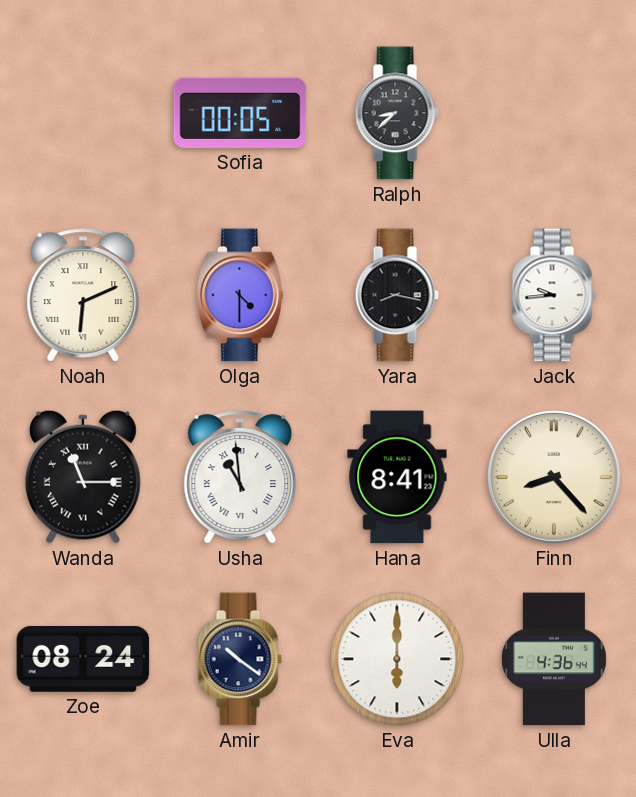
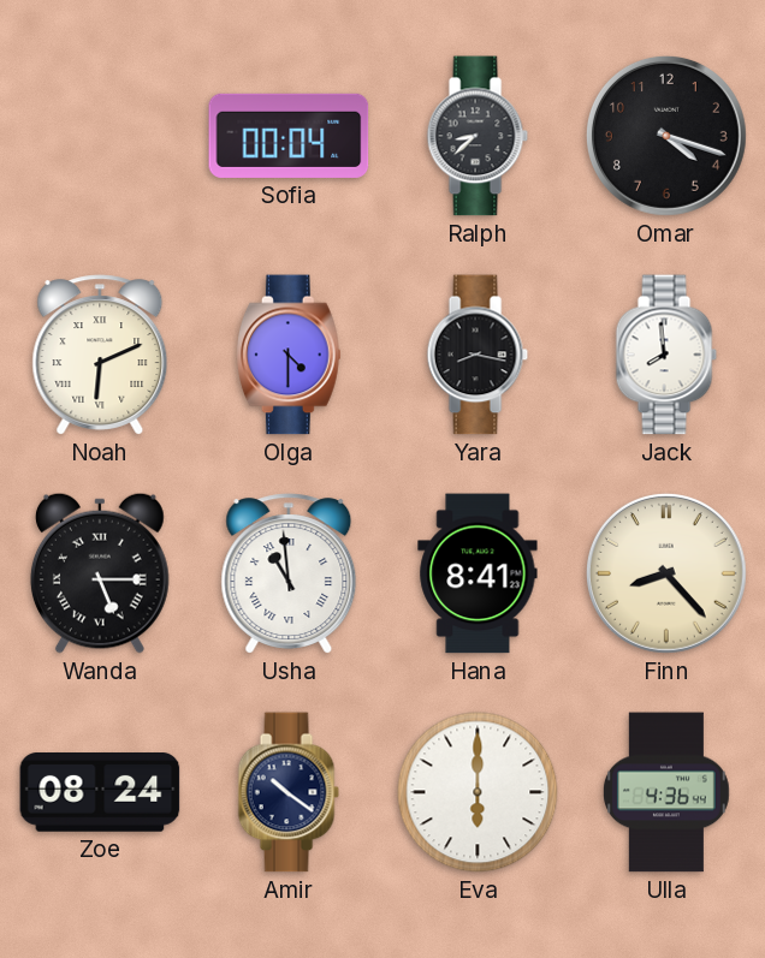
Sofia: 00:05 -> 00:04 (289, 136)
Omar: none -> 4:18 (666, 136)
Jack: 9:44 -> 7:59 (666, 355)
Wanda: 11:15 -> 5:15 (100, 573)
